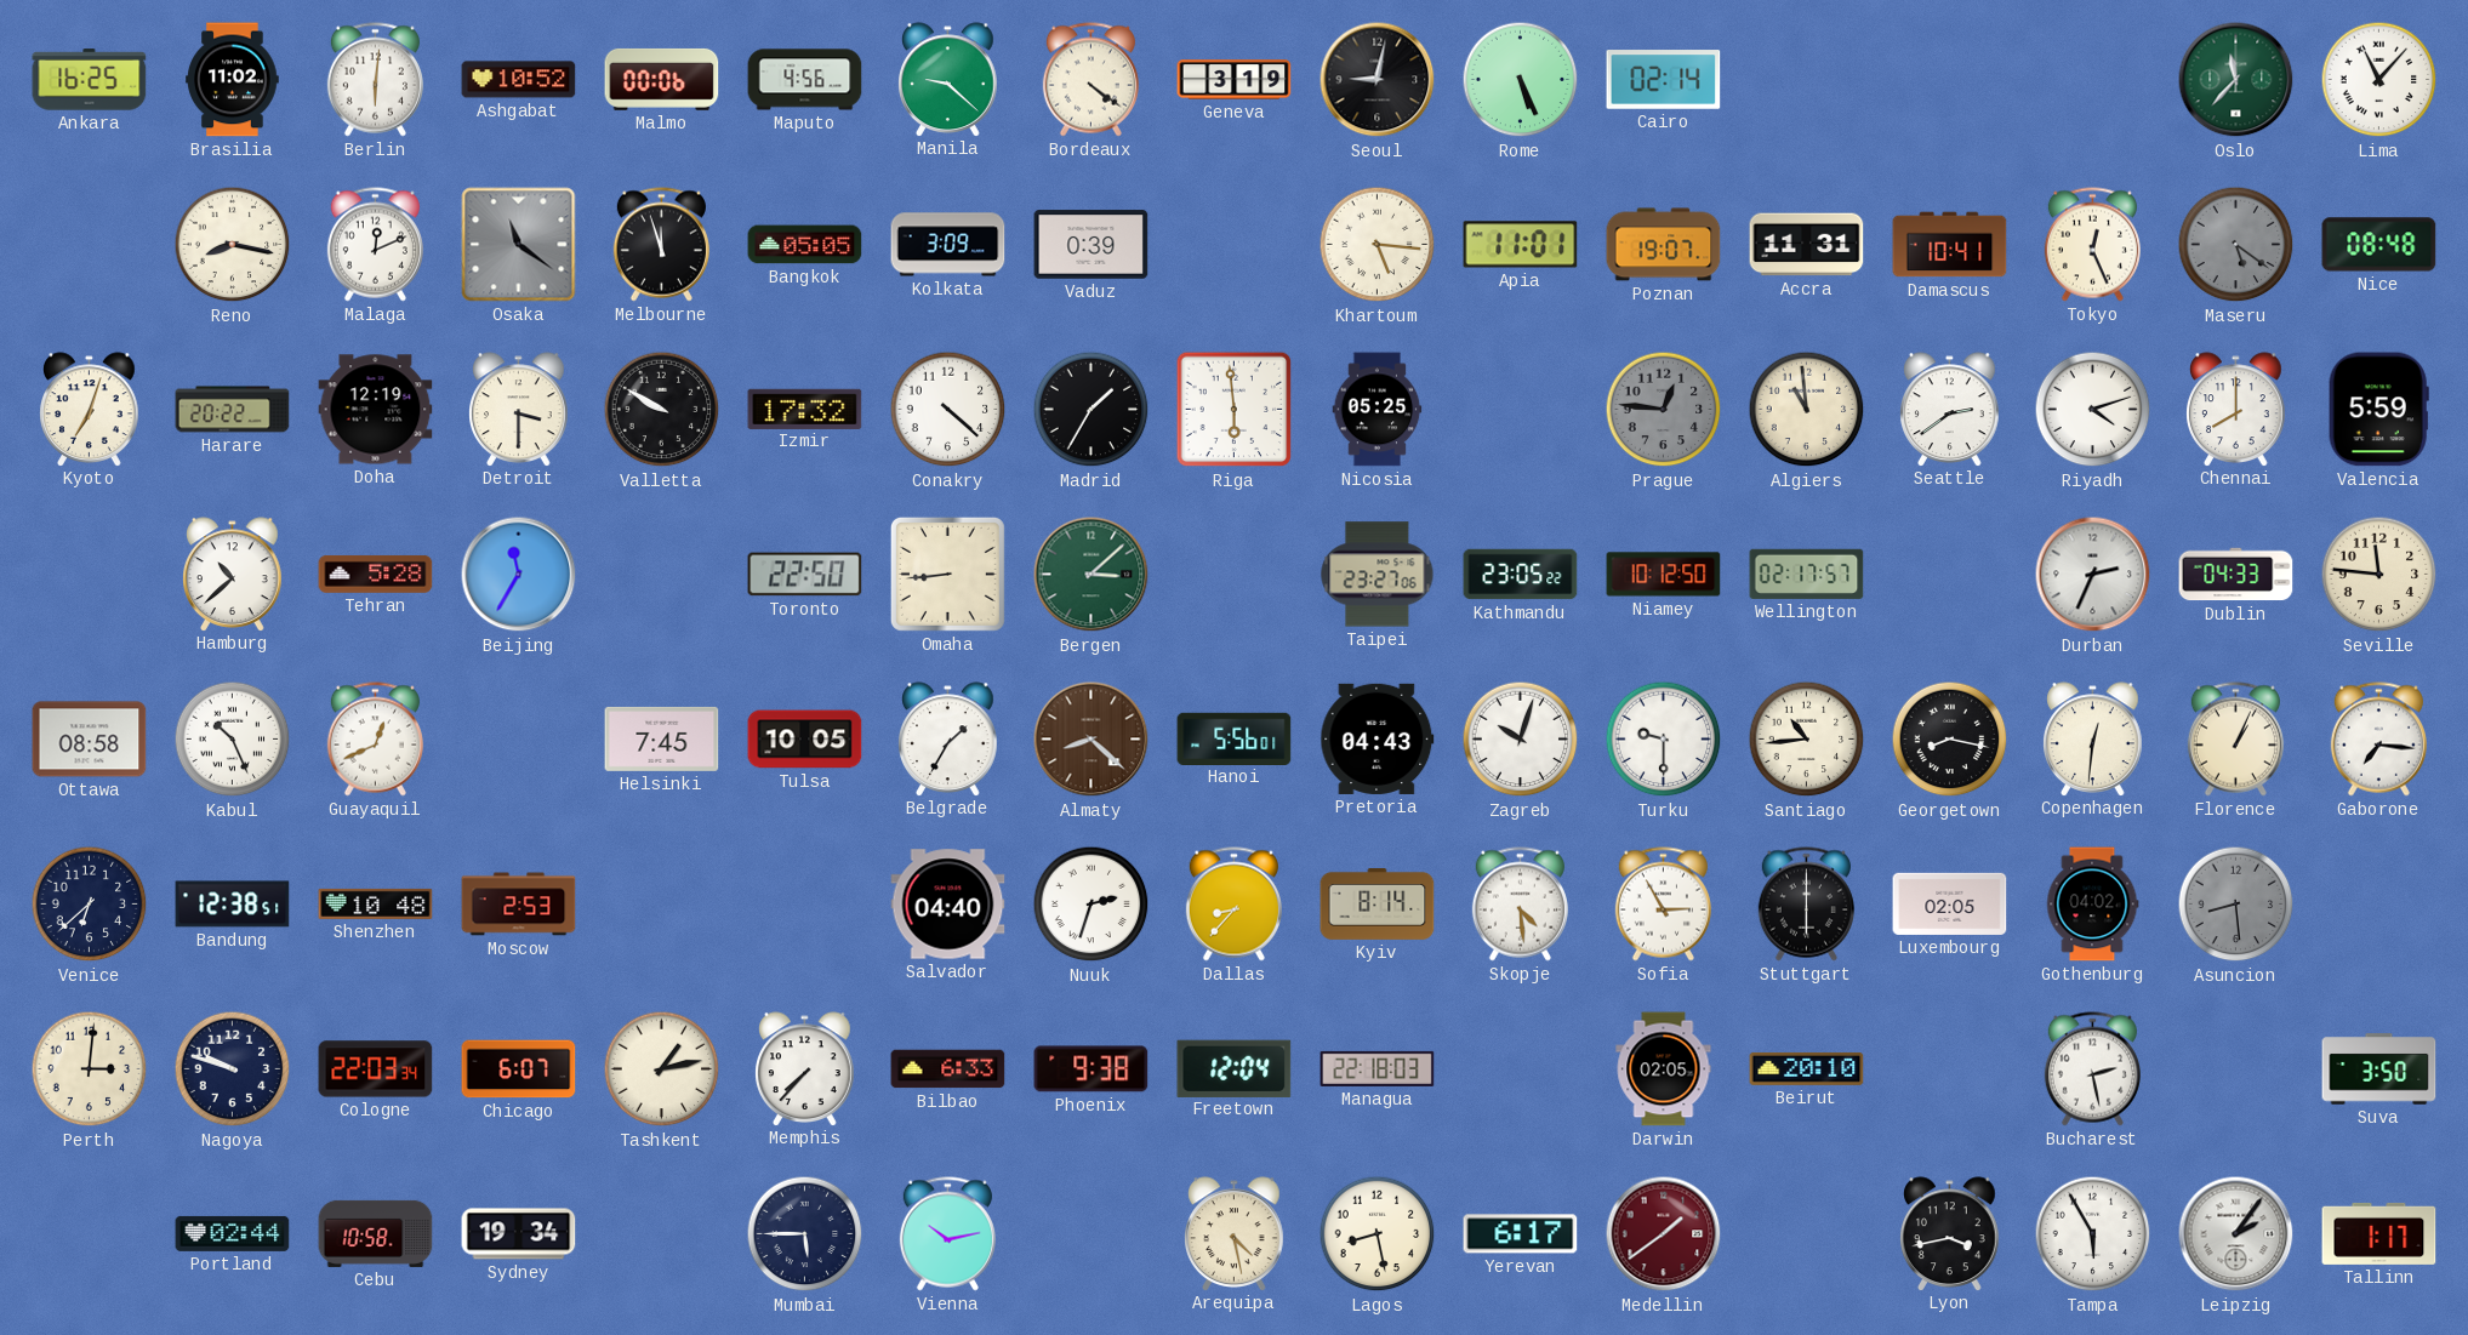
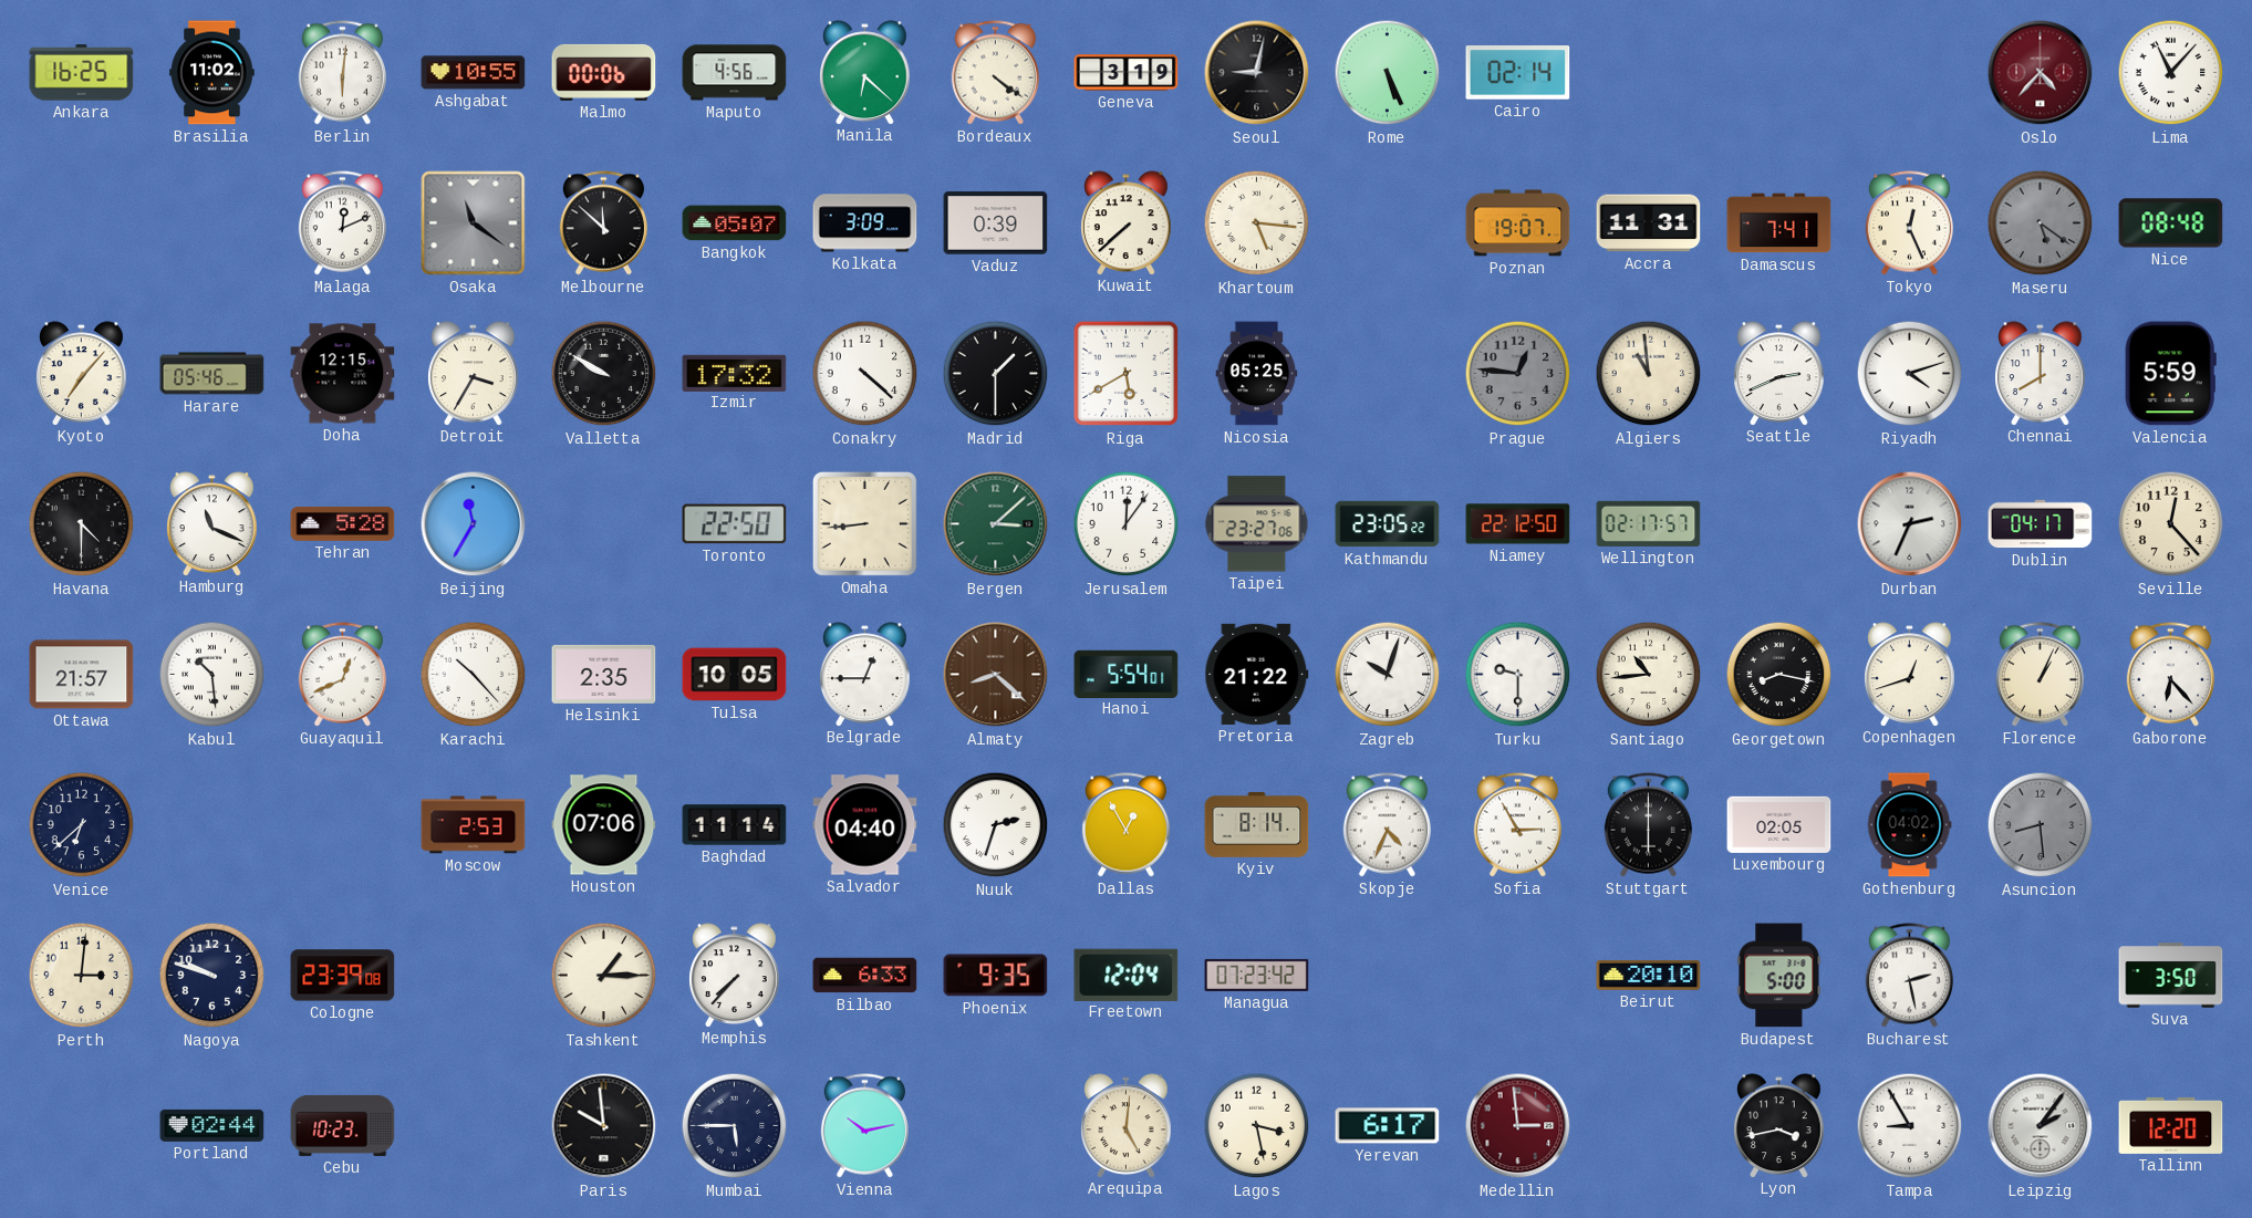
Ashgabat: 10:52 -> 10:55 (474, 73)
Manila: 9:22 -> 6:22 (865, 72)
Oslo: 11:37 -> 4:37 (2041, 73)
Oslo dial: green -> burgundy (2041, 73)
Reno: 8:17 -> none (233, 245)
Melbourne: 11:57 -> 11:52 (603, 223)
Bangkok: 05:05 -> 05:07 (735, 223)
Kuwait: none -> 7:38 (1127, 222)
Apia: 11:01 -> none (1521, 245)
Damascus: 10:41 -> 7:41 (1779, 223)
Kyoto: 7:03 -> 7:07 (82, 373)
Harare: 20:22 -> 05:46 (212, 374)
Doha: 12:19 -> 12:15 (343, 374)
Detroit: 3:30 -> 3:35 (474, 373)
Madrid: 1:35 -> 1:30 (996, 374)
Riga: 5:59 -> 5:40 (1127, 374)
Seattle: 2:39 -> 2:41 (1779, 373)
Havana: none -> 4:30 (82, 524)
Hamburg: 10:38 -> 11:19 (212, 523)
Jerusalem: none -> 12:06 (1127, 524)
Niamey: 10:12 -> 22:12 (1518, 524)
Dublin: 04:33 -> 04:17 (2041, 524)
Seville: 11:46 -> 12:23 (2171, 524)
Ottawa: 08:58 -> 21:57 (82, 675)
Kabul: 10:26 -> 10:29 (212, 675)
Karachi: none -> 10:23 (474, 675)
Helsinki: 7:45 -> 2:35 (604, 674)
Belgrade: 1:35 -> 12:45 (865, 674)
Hanoi: 5:56 -> 5:54 (1127, 674)
Pretoria: 04:43 -> 21:22 (1257, 674)
Copenhagen: 12:31 -> 12:42 (1910, 674)
Gaborone: 7:16 -> 6:23 (2170, 675)
Bandung: 12:38 -> none (233, 905)
Shenzhen: 10:48 -> none (376, 903)
Houston: none -> 07:06 (604, 825)
Baghdad: none -> 11:14 (735, 825)
Dallas: 8:37 -> 12:55 (1125, 825)
Skopje: 4:29 -> 4:34 (1387, 825)
Cologne: 22:03 -> 23:39 (343, 976)
Chicago: 6:07 -> none (519, 1069)
Tashkent: 1:13 -> 1:15 (604, 976)
Phoenix: 9:38 -> 9:35 (996, 976)
Managua: 22:18 -> 07:23 (1257, 975)
Darwin: 02:05 -> none (1664, 1069)
Budapest: none -> 5:00 (1779, 976)
Cebu: 10:58 -> 10:23 (343, 1125)
Sydney: 19:34 -> none (519, 1234)
Paris: none -> 9:59 (604, 1126)
Arequipa: 4:28 -> 5:01 (1127, 1125)
Lagos: 8:28 -> 3:28 (1257, 1126)
Medellin: 1:39 -> 2:59 (1518, 1126)
Tampa: 5:55 -> 8:55 (1910, 1126)
Tallinn: 1:17 -> 12:20 (2171, 1125)
